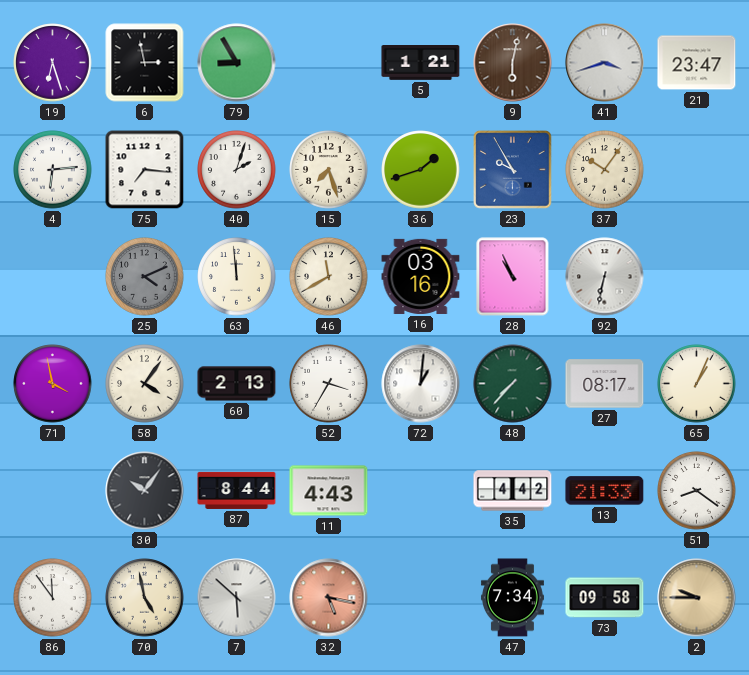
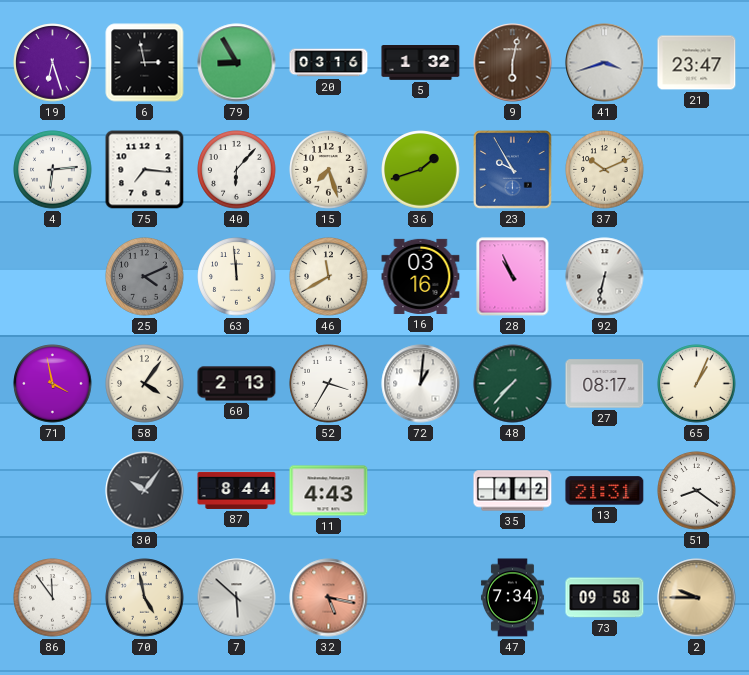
20: none -> 03:16 (329, 63)
5: 1:21 -> 1:32 (421, 63)
40: 2:03 -> 6:07 (237, 170)
37: 10:06 -> 10:11 (605, 170)
13: 21:33 -> 21:31 (605, 491)
